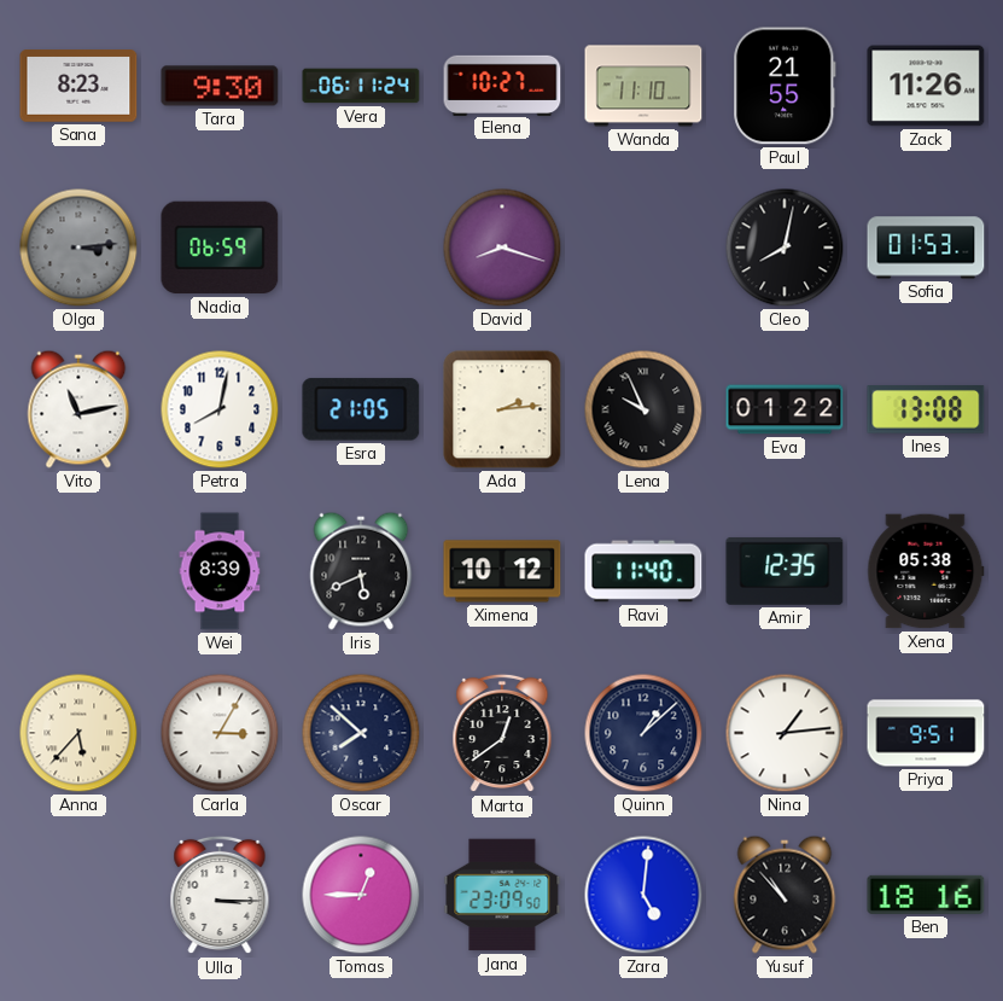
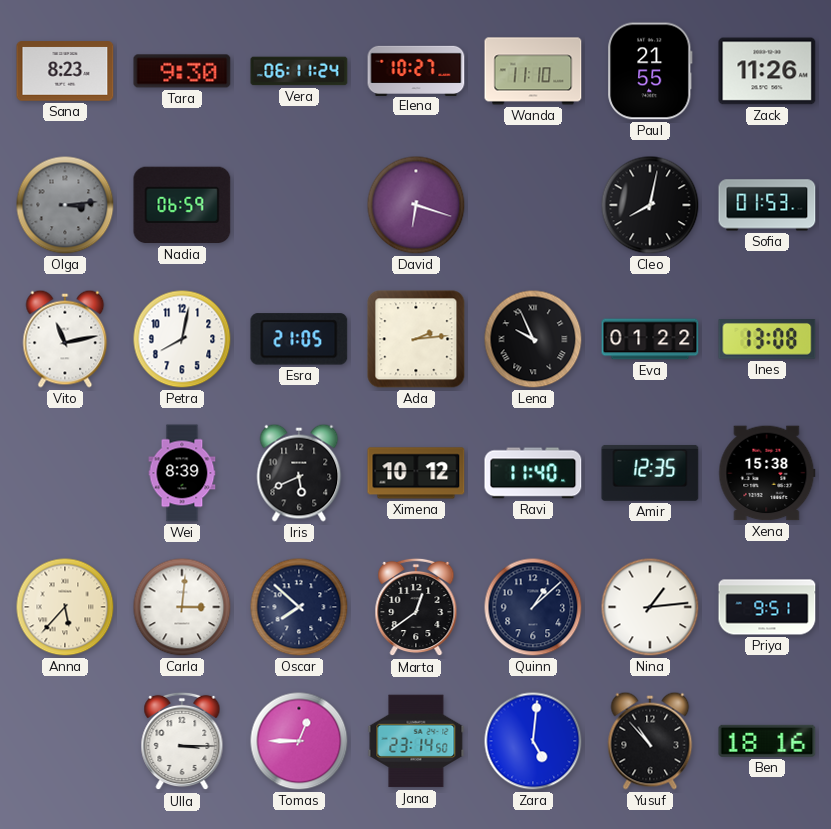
David: 8:18 -> 6:18 (416, 205)
Xena: 05:38 -> 15:38 (767, 473)
Carla: 3:05 -> 3:01 (182, 607)
Jana: 23:09 -> 23:14 (416, 741)
